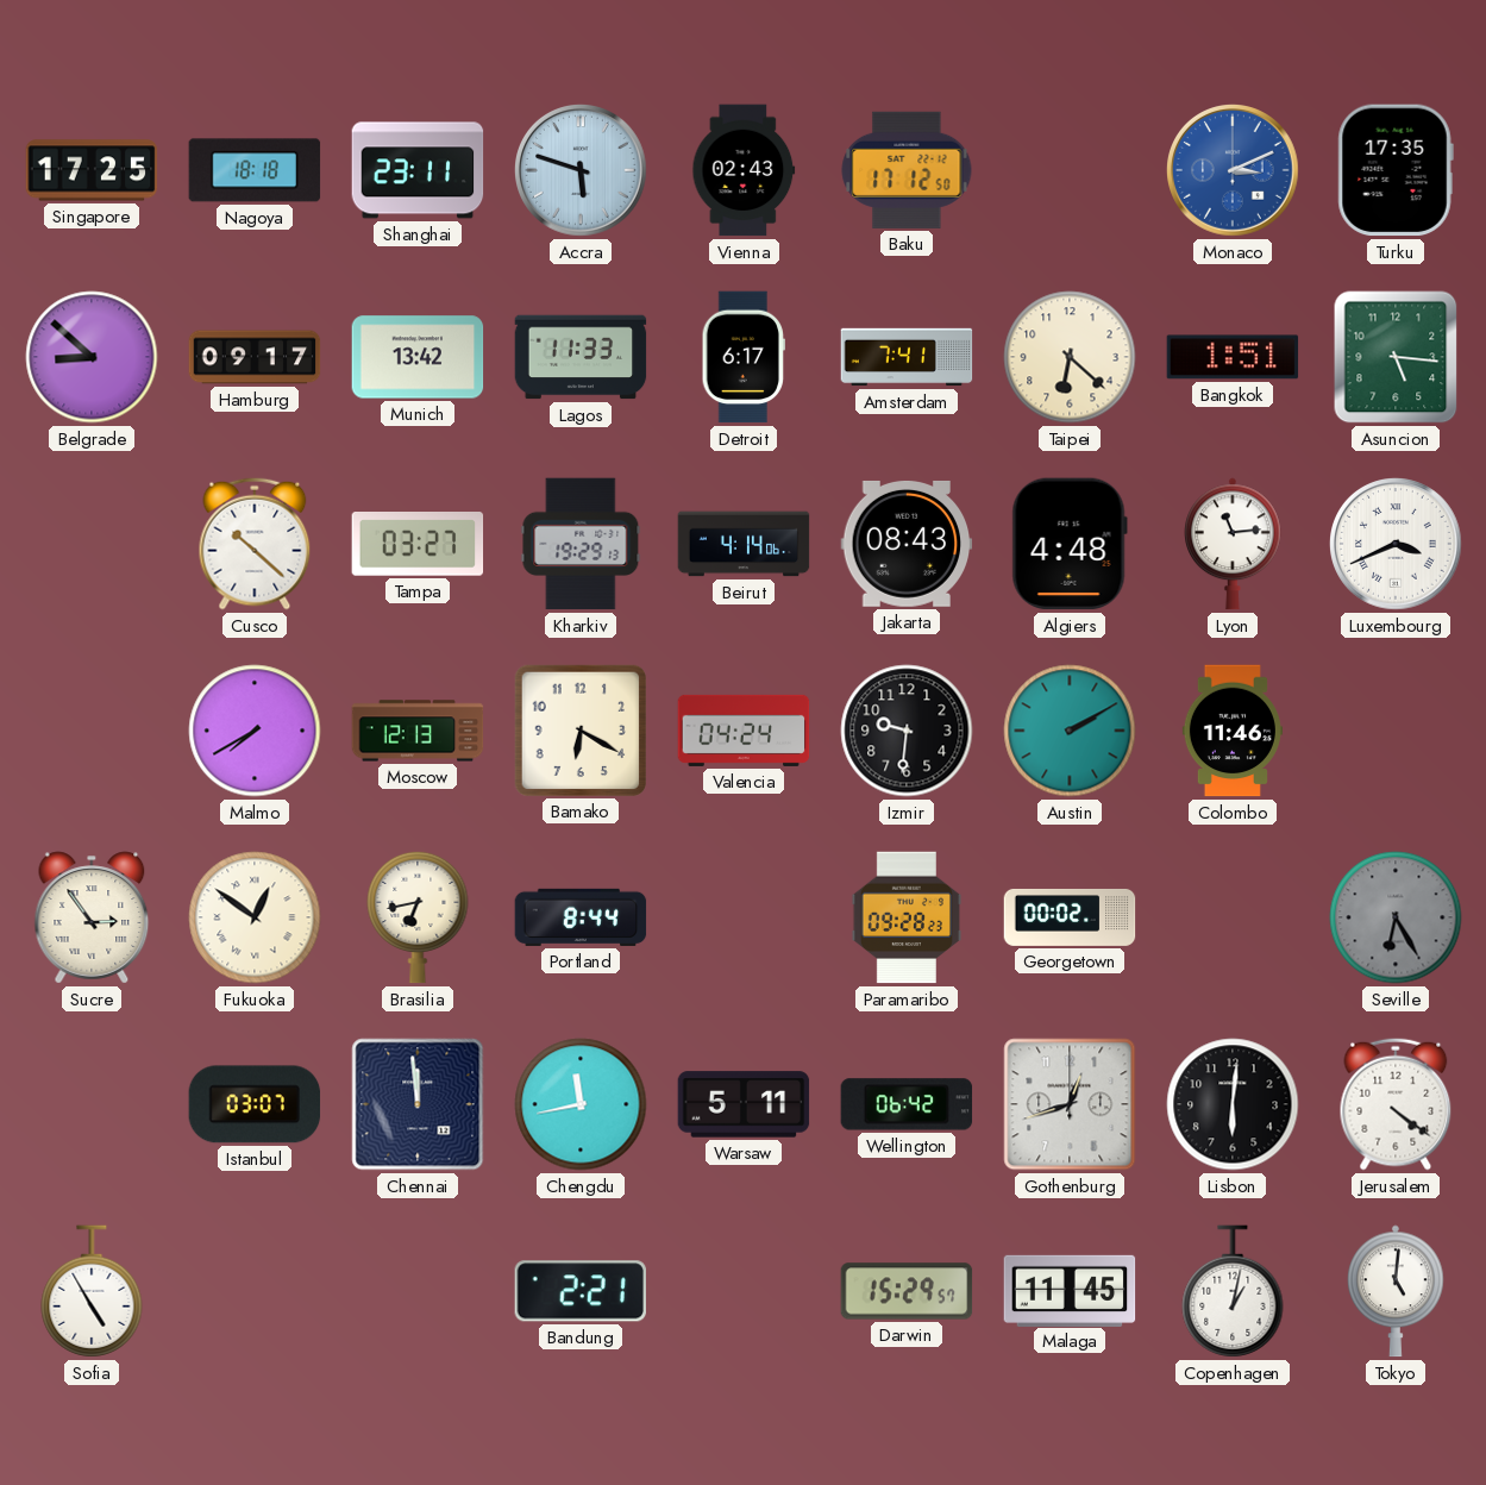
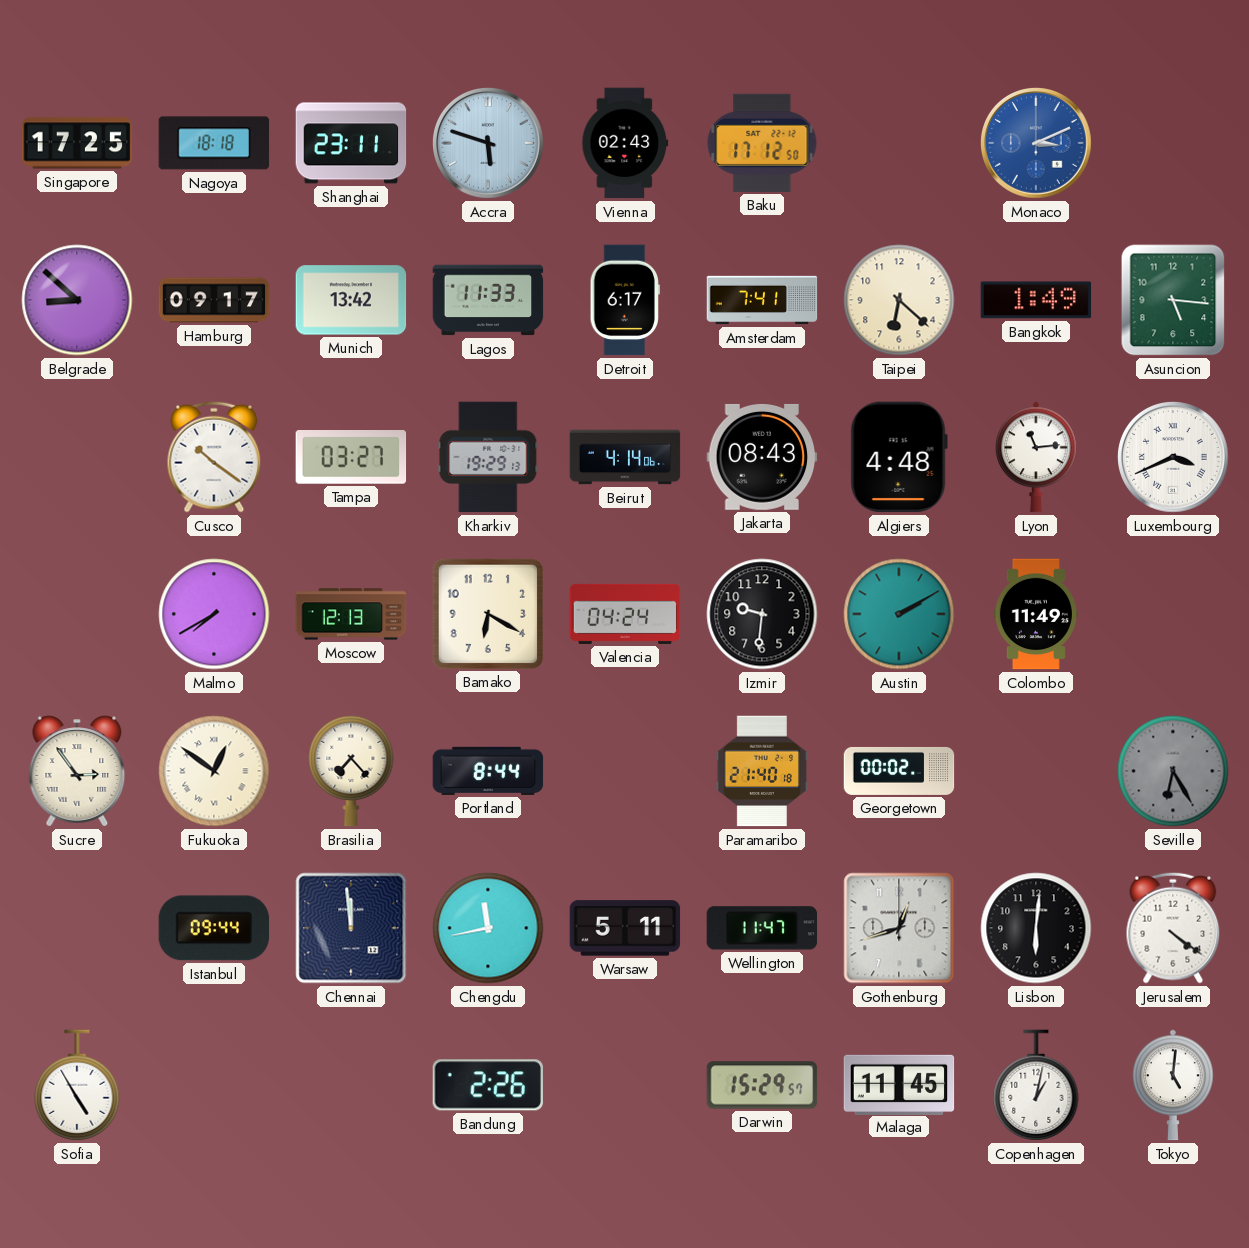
Turku: 17:35 -> none (1396, 170)
Bangkok: 1:51 -> 1:49 (1036, 300)
Cusco: 10:22 -> 10:21 (214, 457)
Colombo: 11:46 -> 11:49 (1036, 614)
Brasilia: 6:43 -> 7:23 (351, 771)
Paramaribo: 09:28 -> 21:40 (761, 771)
Istanbul: 03:07 -> 09:44 (214, 928)
Wellington: 06:42 -> 11:47 (762, 928)
Bandung: 2:21 -> 2:26 (487, 1085)
